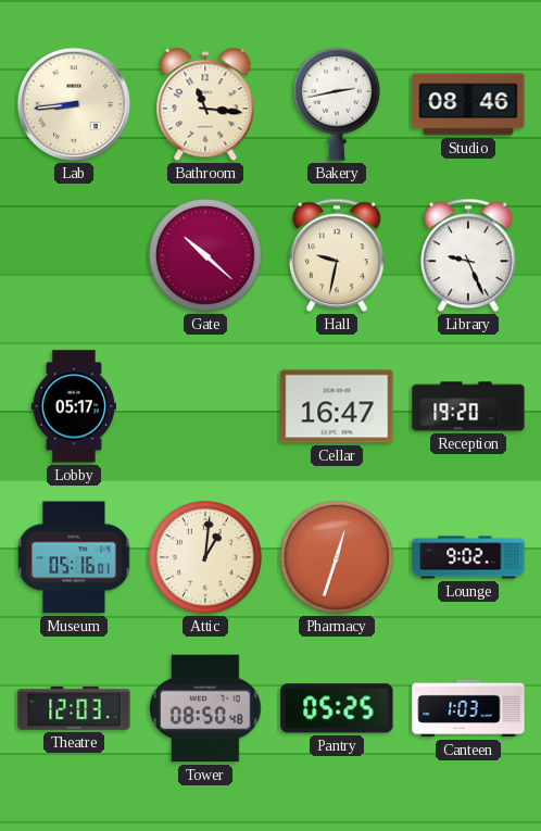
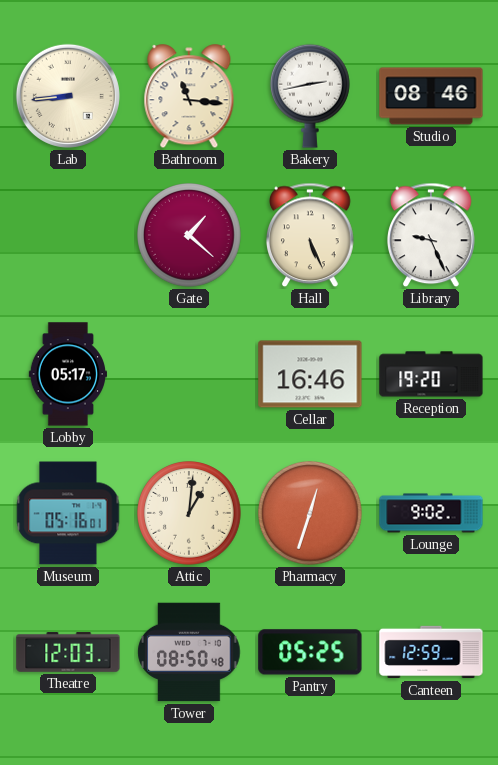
Gate: 10:22 -> 1:22 (190, 236)
Hall: 9:32 -> 5:26 (311, 235)
Cellar: 16:47 -> 16:46 (310, 374)
Canteen: 1:03 -> 12:59 (431, 652)
